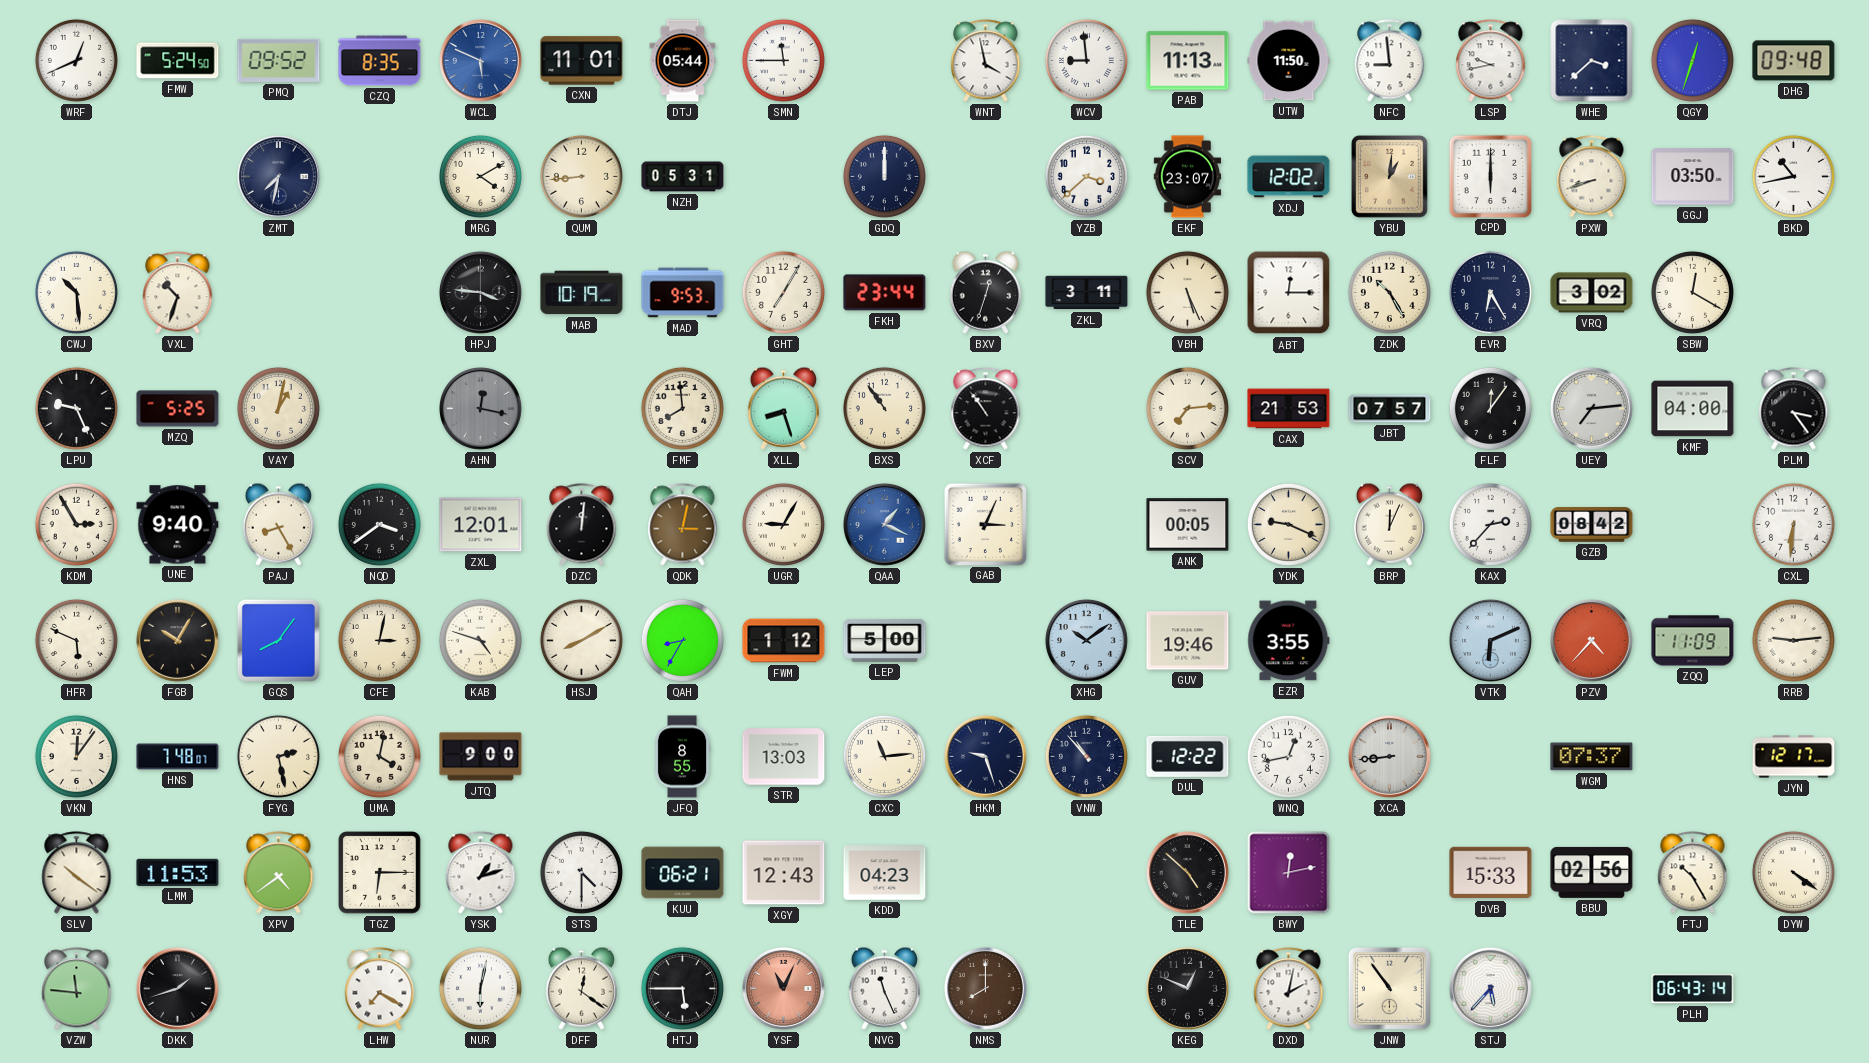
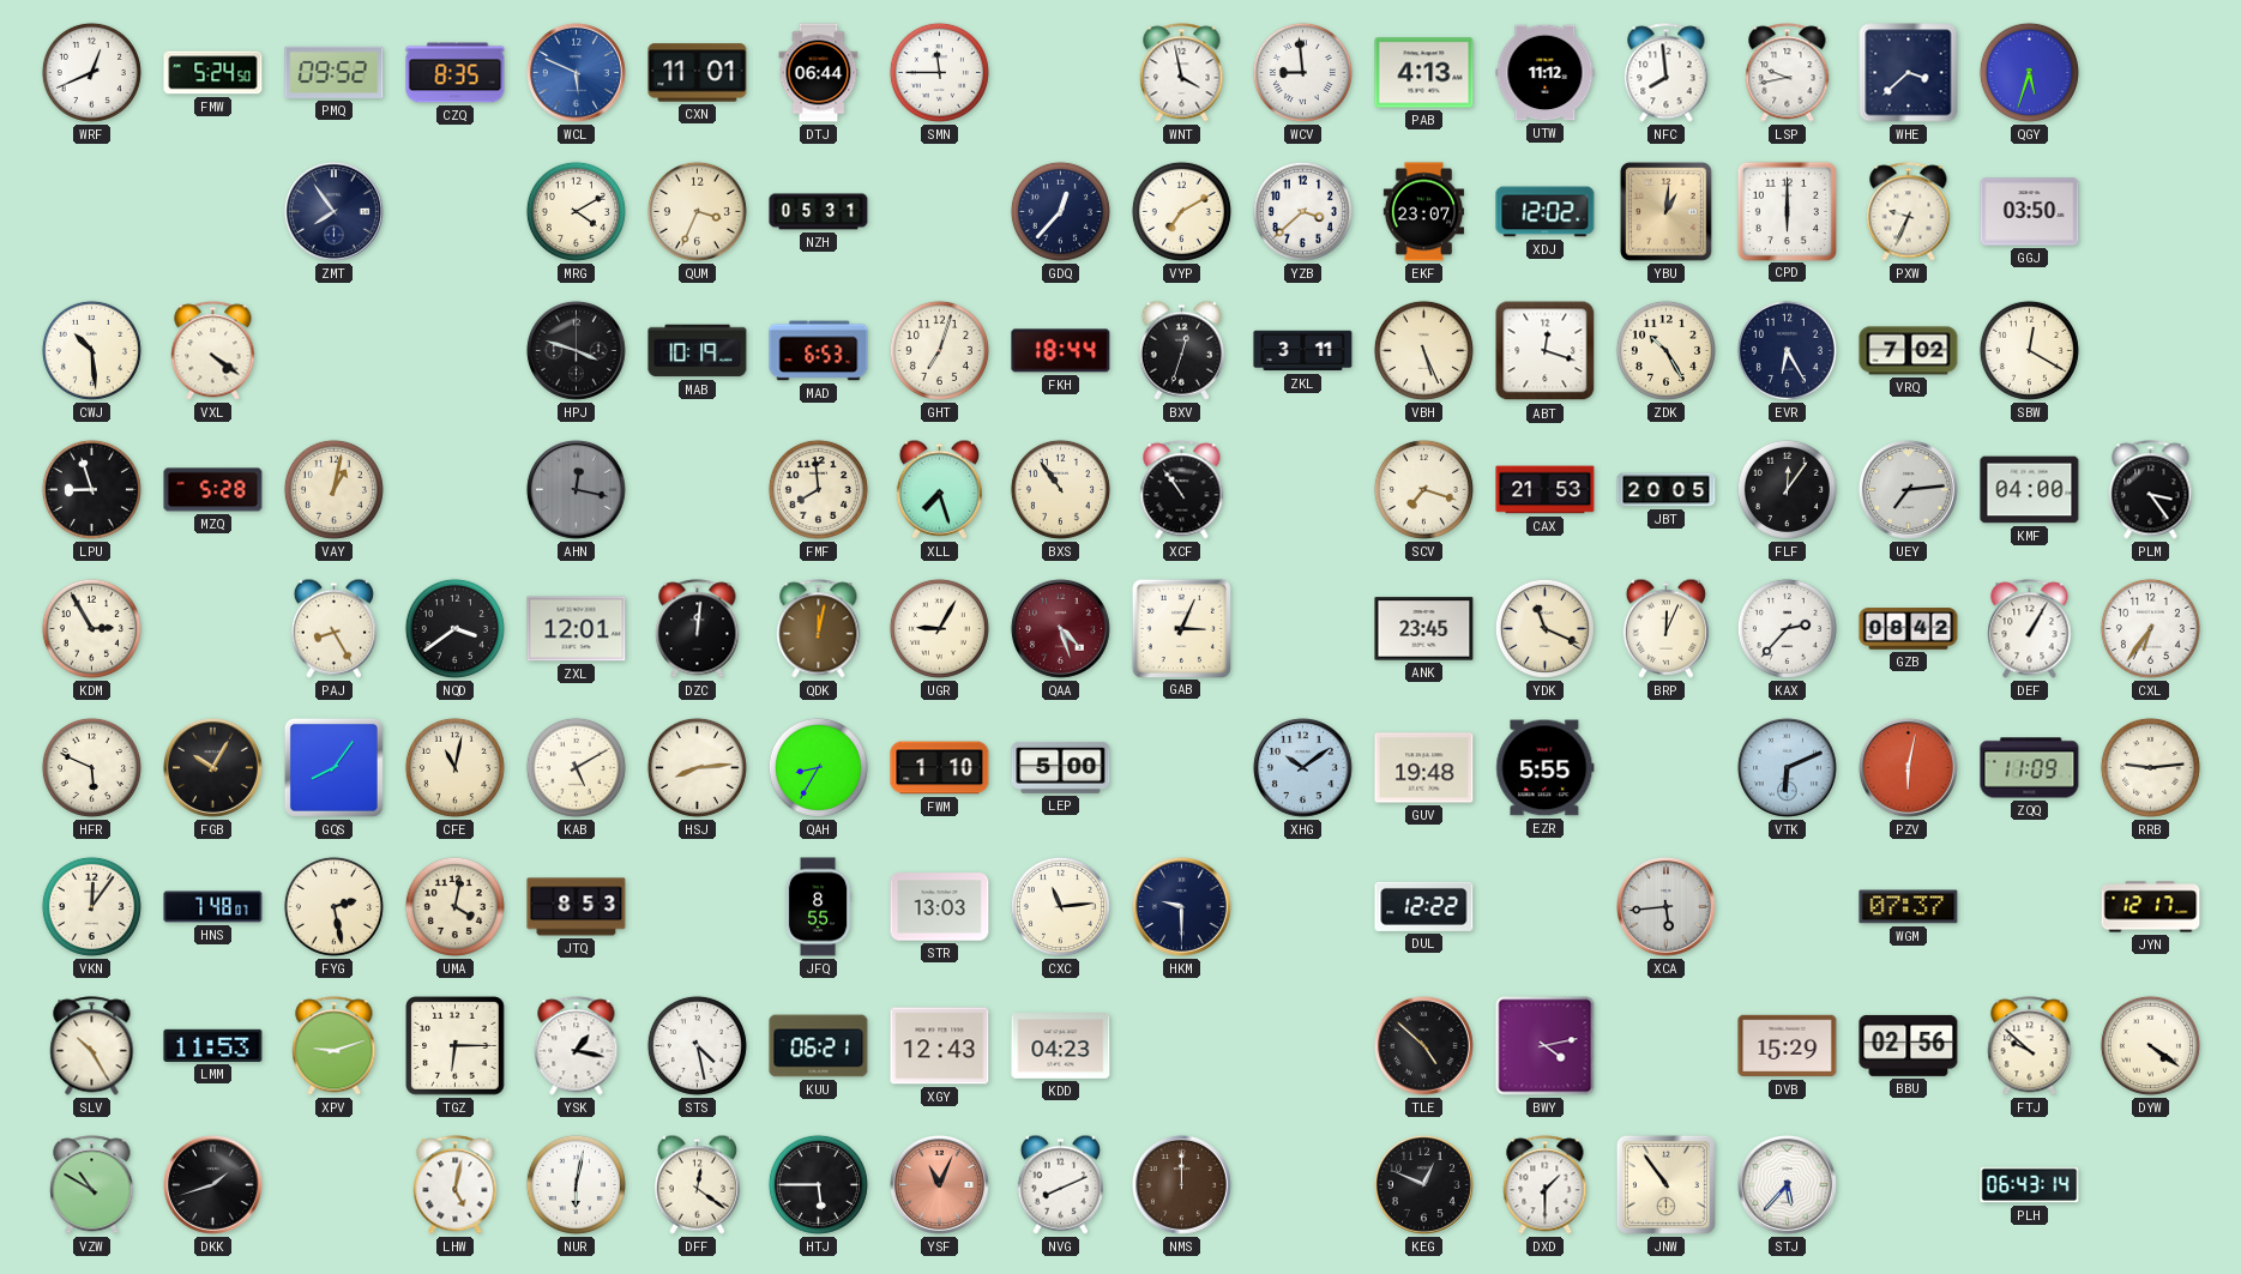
DTJ: 05:44 -> 06:44 (819, 73)
PAB: 11:13 -> 4:13 (1424, 73)
UTW: 11:50 -> 11:12 (1546, 73)
NFC: 8:59 -> 7:59 (1667, 73)
QGY: 12:33 -> 5:33 (2029, 72)
DHG: 09:48 -> none (1794, 61)
ZMT: 7:32 -> 7:54 (333, 211)
QUM: 8:44 -> 3:34 (697, 211)
GDQ: 12:00 -> 12:37 (1060, 211)
VYP: none -> 7:10 (1181, 211)
PXW: 8:42 -> 9:34 (1909, 212)
BKD: 10:43 -> none (1793, 176)
VXL: 10:33 -> 4:21 (213, 351)
HPJ: 3:46 -> 3:48 (576, 350)
MAD: 9:53 -> 6:53 (819, 351)
GHT: 7:05 -> 7:03 (939, 350)
FKH: 23:44 -> 18:44 (1061, 351)
ABT: 12:15 -> 12:18 (1546, 351)
VRQ: 3:02 -> 7:02 (1909, 351)
LPU: 9:26 -> 8:57 (91, 489)
MZQ: 5:25 -> 5:28 (213, 490)
XLL: 8:27 -> 7:27 (939, 489)
SCV: 7:14 -> 7:18 (1423, 489)
JBT: 07:57 -> 20:05 (1667, 490)
UNE: 9:40 -> none (178, 525)
QDK: 3:02 -> 12:02 (819, 629)
QAA: 1:19 -> 4:27 (1060, 628)
QAA dial: blue -> burgundy (1060, 628)
ANK: 00:05 -> 23:45 (1424, 629)
YDK: 9:19 -> 11:19 (1544, 628)
DEF: none -> 1:05 (2030, 629)
CXL: 6:31 -> 6:36 (2150, 628)
CFE: 3:02 -> 11:02 (454, 767)
KAB: 4:48 -> 5:10 (576, 767)
HSJ: 8:10 -> 8:14 (697, 767)
FWM: 1:12 -> 1:10 (940, 768)
GUV: 19:46 -> 19:48 (1424, 768)
EZR: 3:55 -> 5:55 (1546, 768)
PZV: 4:37 -> 6:02 (1908, 767)
JTQ: 9:00 -> 8:53 (577, 907)
HKM: 9:27 -> 9:30 (1181, 906)
VNW: 10:53 -> none (1086, 756)
WNQ: 12:43 -> none (1288, 756)
XCA: 8:44 -> 5:44 (1665, 906)
SLV: 10:21 -> 10:25 (92, 1046)
XPV: 4:39 -> 9:12 (335, 1046)
YSK: 1:12 -> 1:17 (577, 1046)
STS: 4:30 -> 4:28 (697, 1045)
BWY: 12:13 -> 4:13 (1546, 1046)
DVB: 15:33 -> 15:29 (1788, 1046)
FTJ: 10:25 -> 9:52 (2030, 1046)
VZW: 11:46 -> 10:50 (92, 1185)
LHW: 7:20 -> 5:02 (456, 1185)
NVG: 11:26 -> 8:11 (1060, 1184)
NMS: 8:00 -> 12:00 (1181, 1184)
DXD: 2:02 -> 1:30 (1546, 1185)
